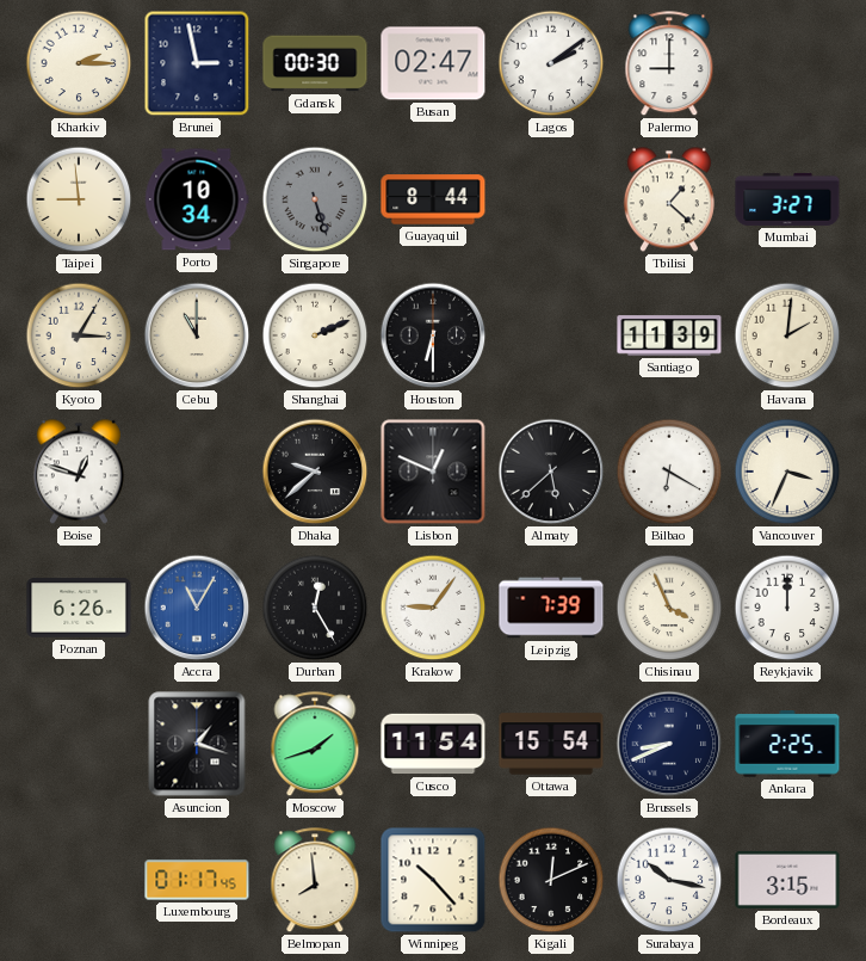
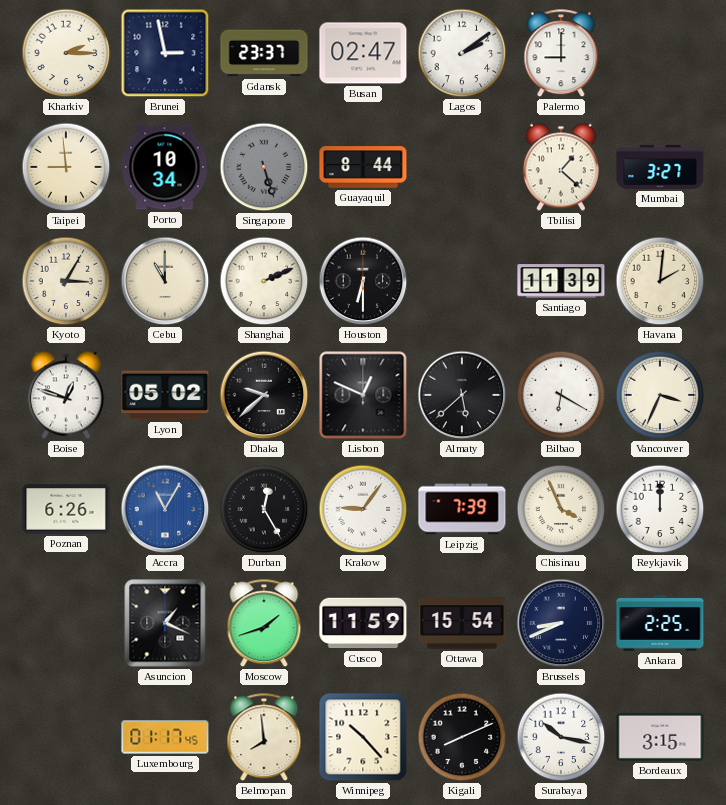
Gdansk: 00:30 -> 23:37 (264, 53)
Lyon: none -> 05:02 (165, 395)
Asuncion: 1:18 -> 1:19 (165, 623)
Cusco: 11:54 -> 11:59 (363, 623)
Kigali: 12:11 -> 8:11 (462, 737)
